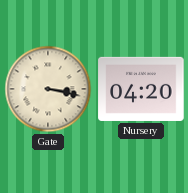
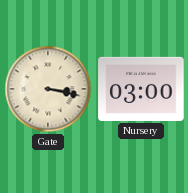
Nursery: 04:20 -> 03:00 (141, 89)
